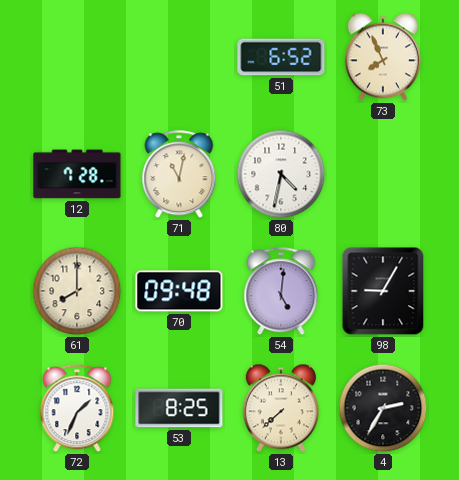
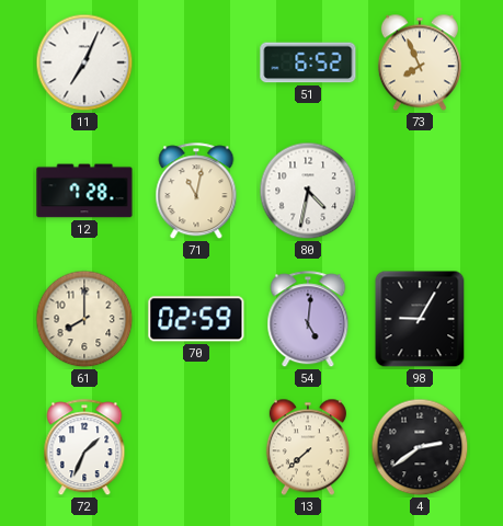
11: none -> 7:04 (84, 62)
70: 09:48 -> 02:59 (196, 319)
53: 8:25 -> none (179, 408)
4: 2:35 -> 2:39 (420, 447)
